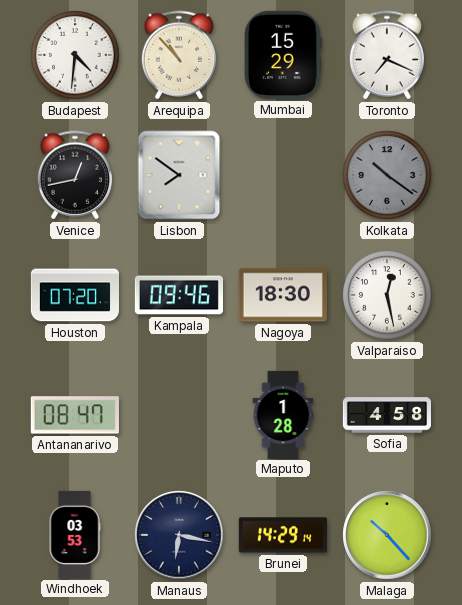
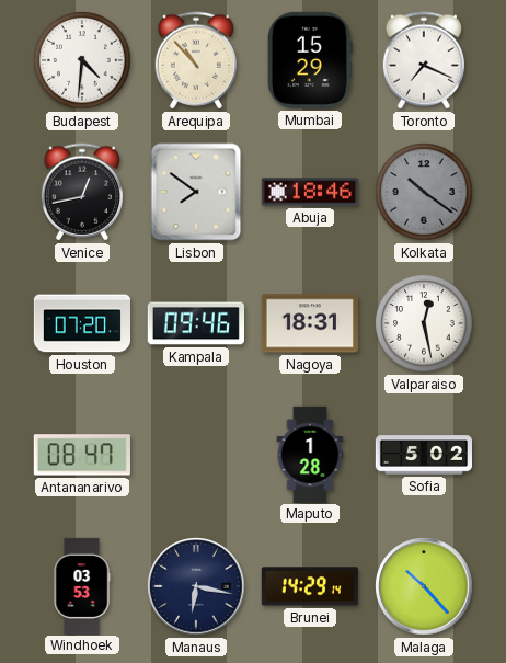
Abuja: none -> 18:46 (309, 192)
Nagoya: 18:30 -> 18:31 (310, 323)
Sofia: 4:58 -> 5:02 (423, 455)
